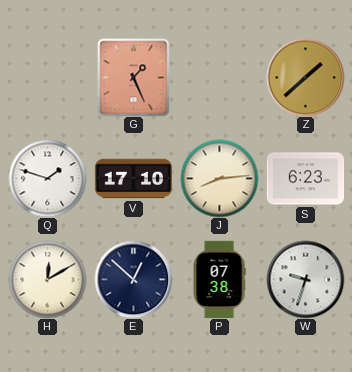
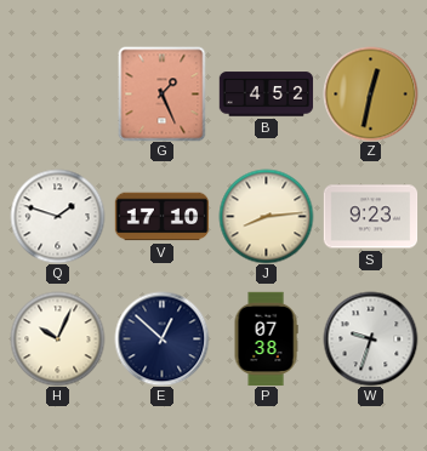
B: none -> 4:52 (266, 95)
Z: 1:38 -> 12:32 (370, 93)
S: 6:23 -> 9:23 (370, 217)
H: 12:10 -> 10:04 (57, 338)
